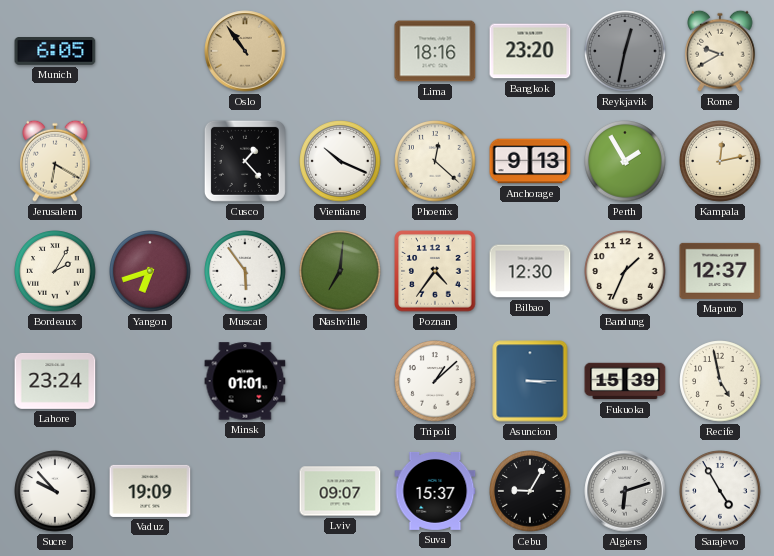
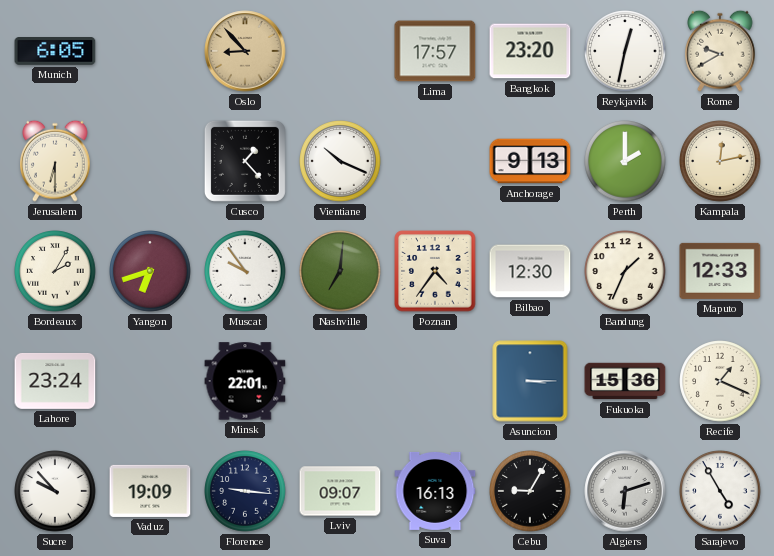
Oslo: 10:54 -> 8:53 (245, 51)
Lima: 18:16 -> 17:57 (435, 51)
Reykjavik dial: grey -> white (625, 51)
Jerusalem: 6:20 -> 6:30 (56, 161)
Phoenix: 12:22 -> none (435, 161)
Perth: 1:55 -> 2:00 (625, 161)
Muscat: 5:54 -> 9:54 (245, 271)
Maputo: 12:37 -> 12:33 (720, 271)
Minsk: 01:01 -> 22:01 (245, 381)
Tripoli: 1:08 -> none (435, 381)
Fukuoka: 15:39 -> 15:36 (625, 381)
Recife: 4:58 -> 1:19 (720, 381)
Florence: none -> 9:16 (245, 491)
Suva: 15:37 -> 16:13 (435, 491)
